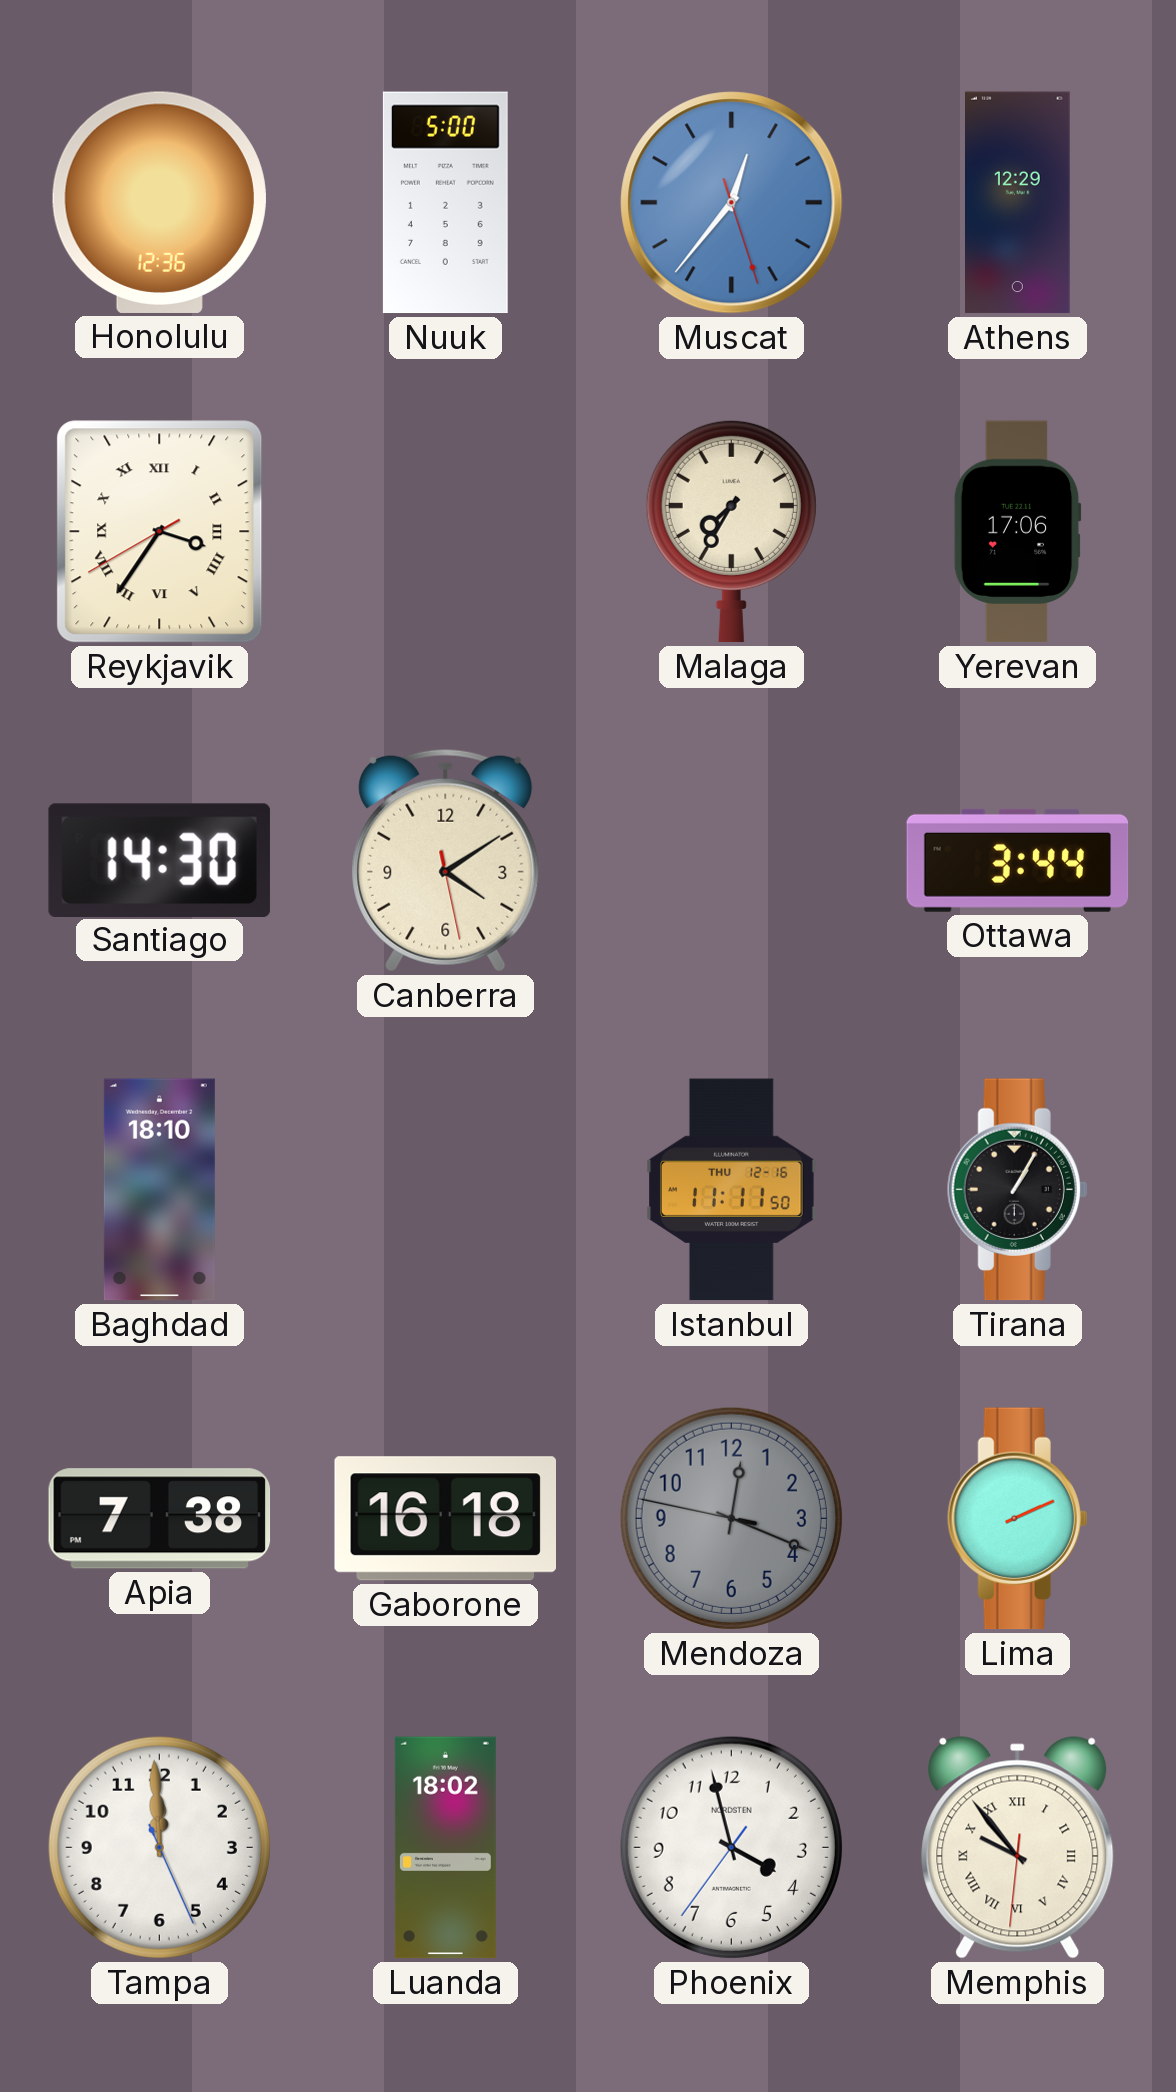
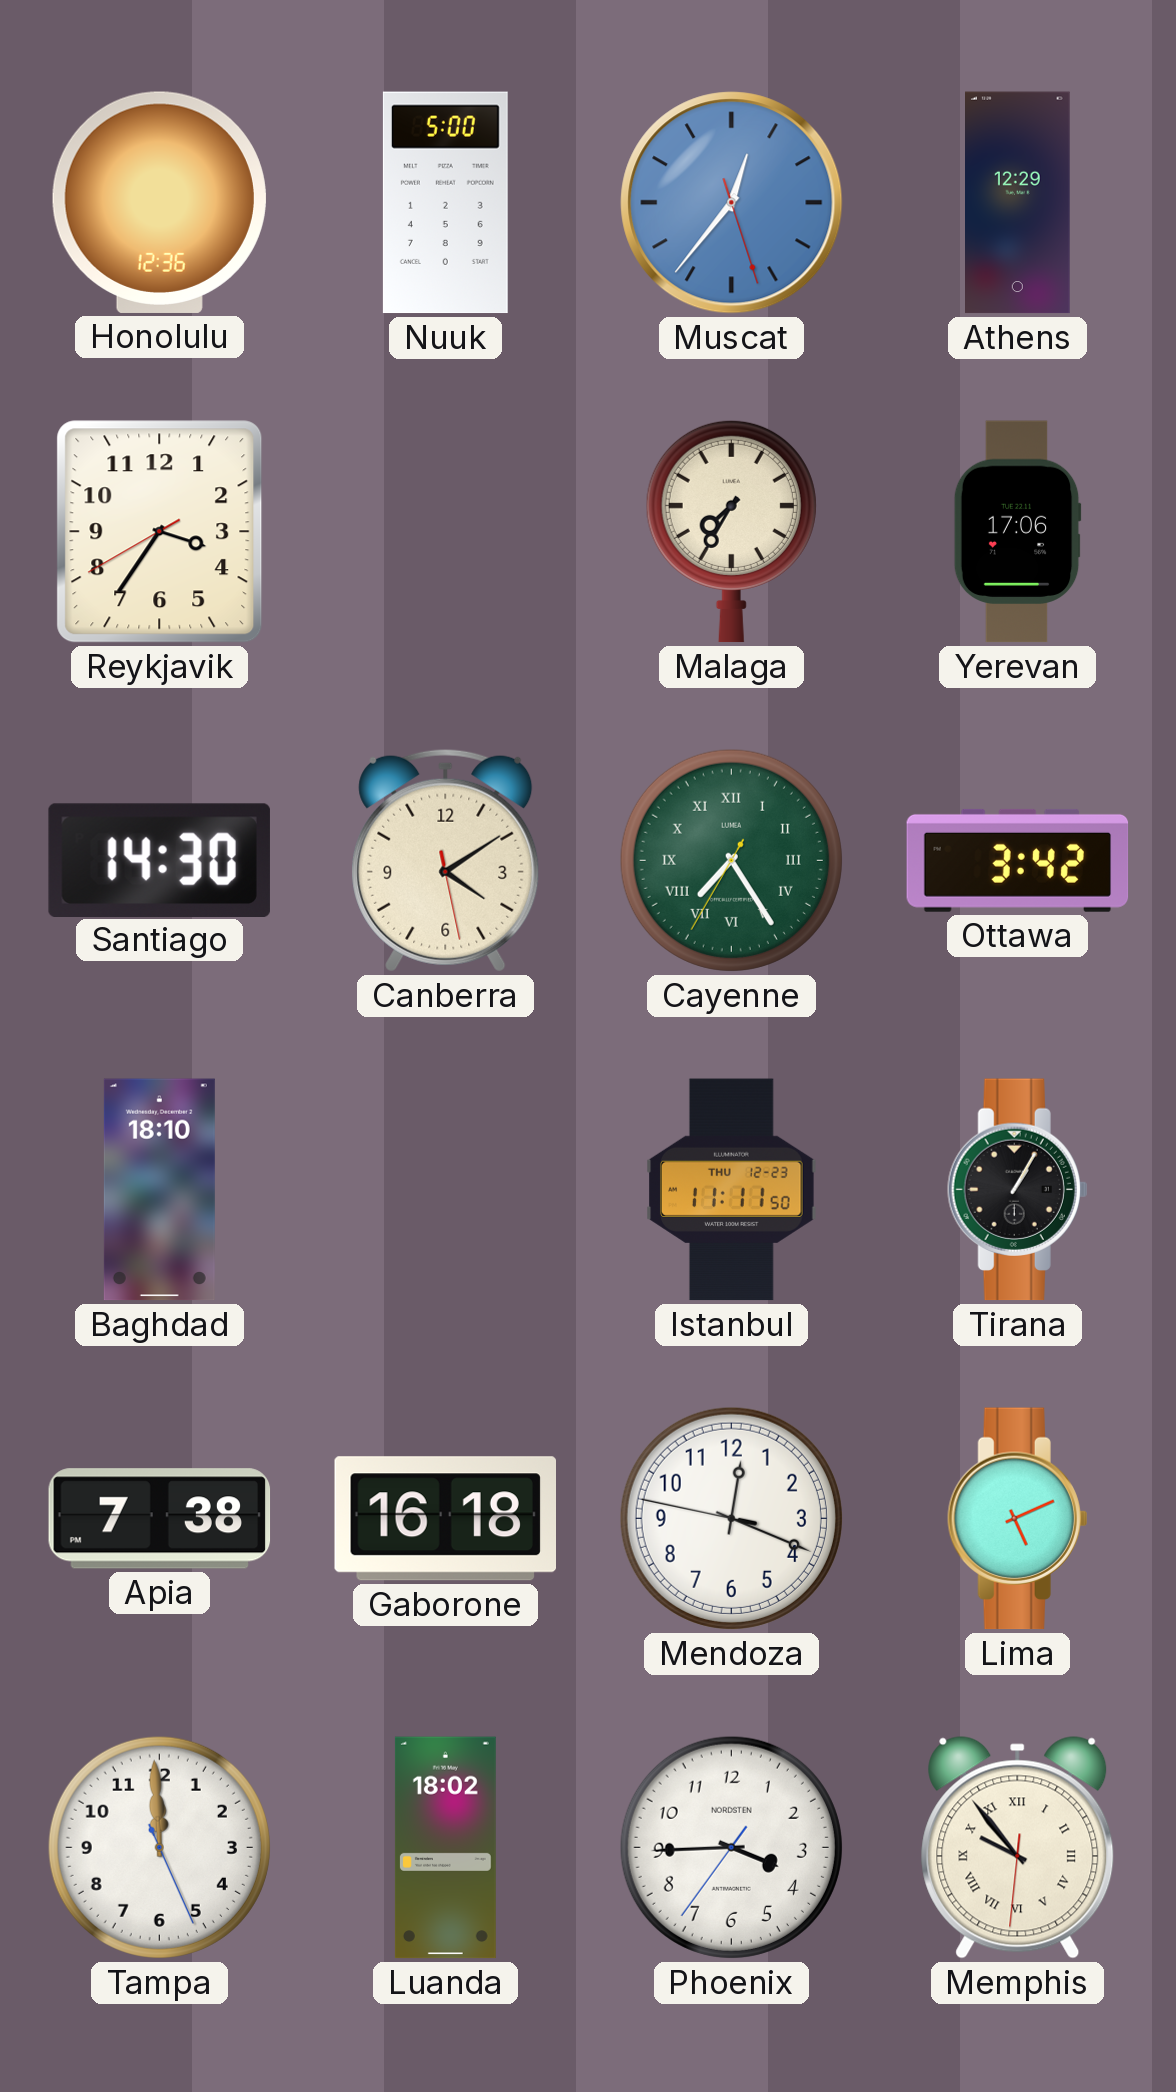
Reykjavik numerals: Roman -> Arabic (160, 532)
Cayenne: none -> 7:24 (731, 860)
Ottawa: 3:44 -> 3:42 (1018, 860)
Istanbul date: THU 12-16 -> THU 12-23 (732, 1190)
Mendoza dial: grey -> white (731, 1518)
Lima: 2:11 -> 5:11 (1018, 1519)
Phoenix: 3:57 -> 3:44 (731, 1847)
